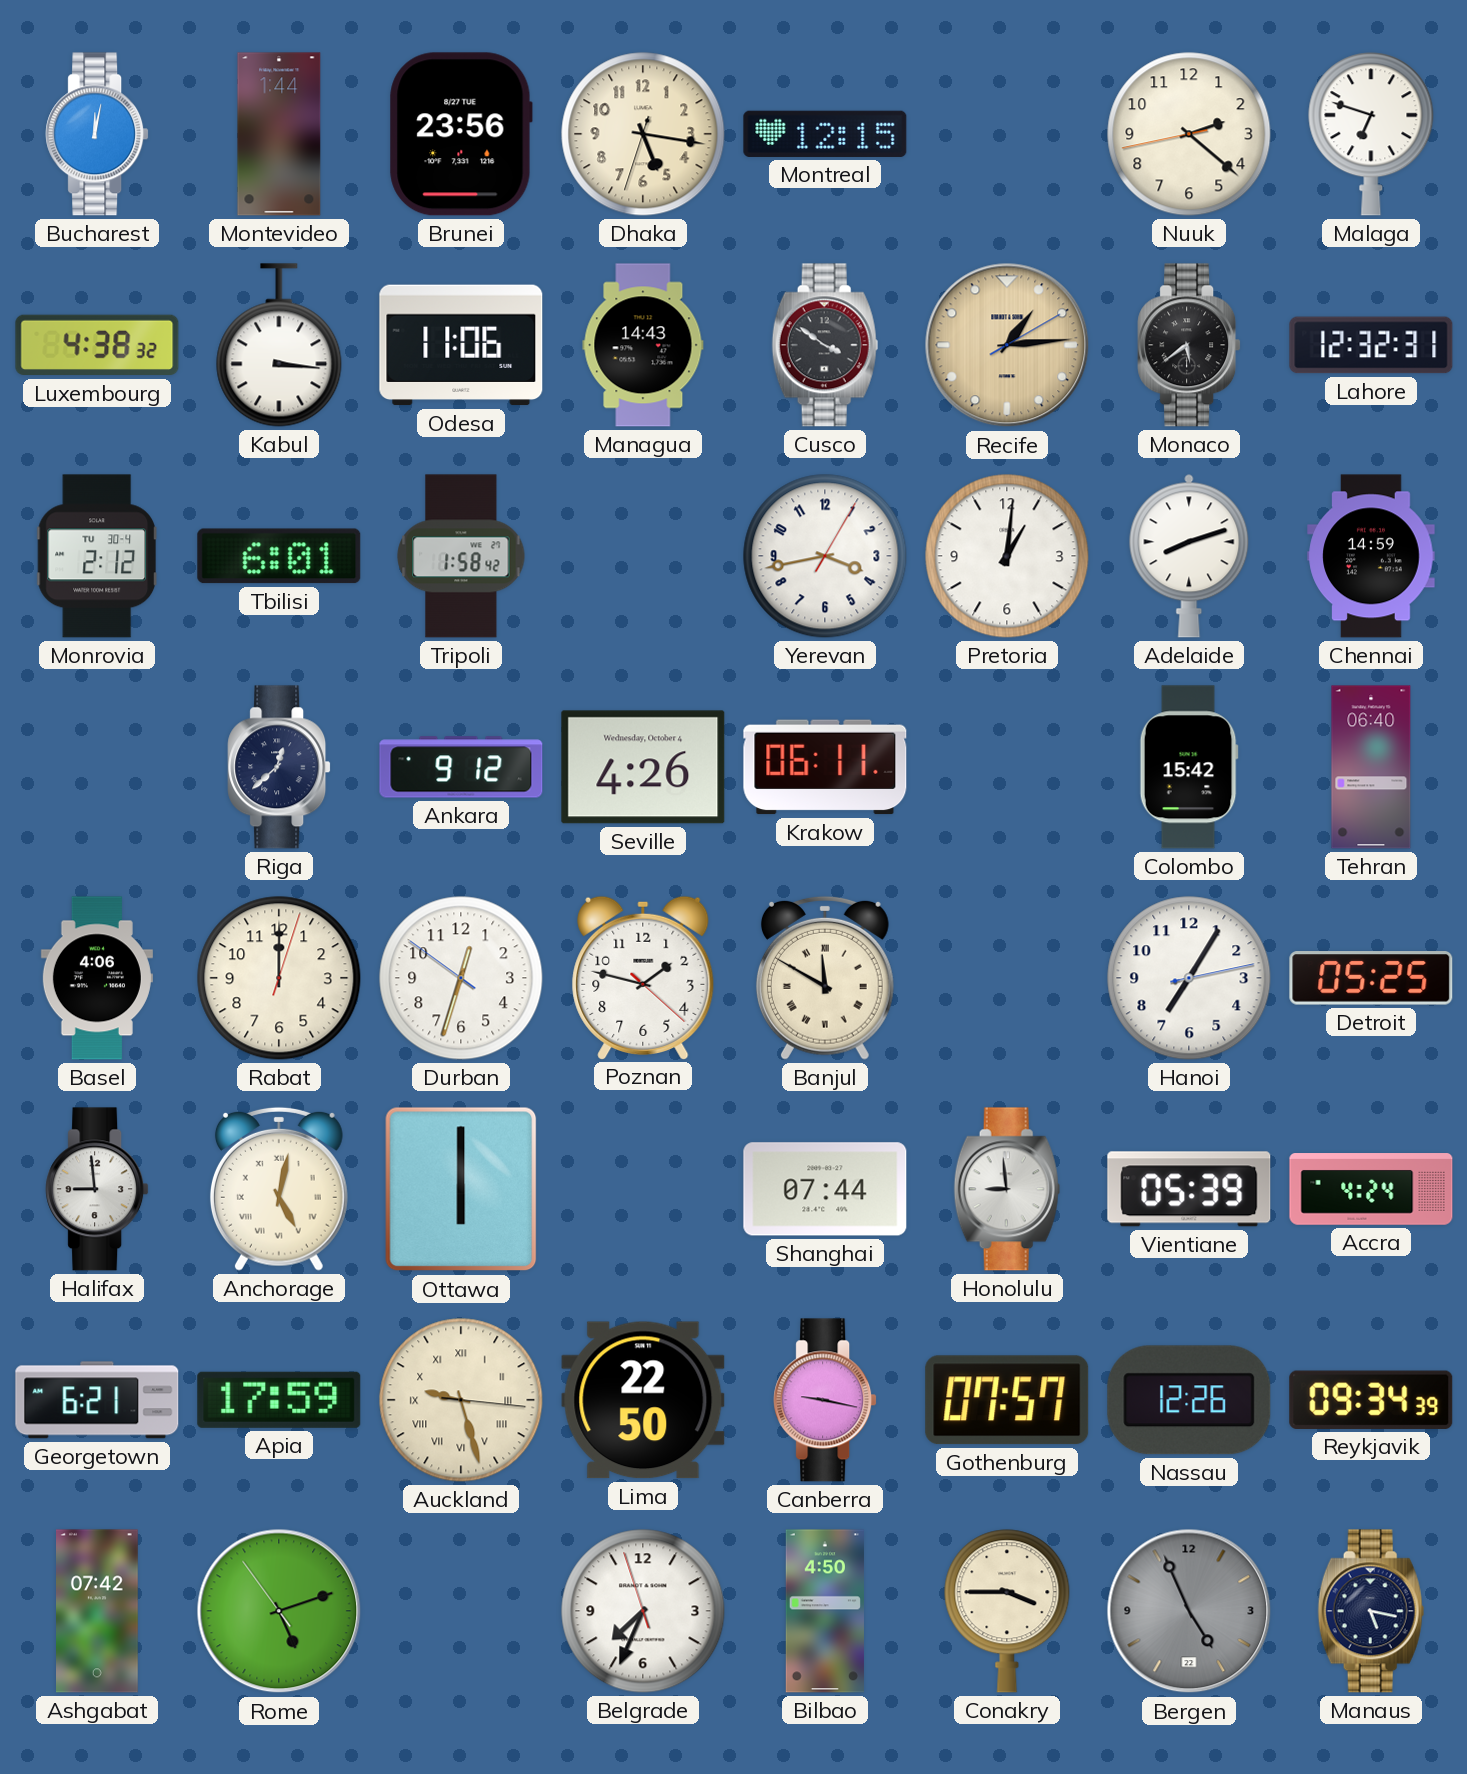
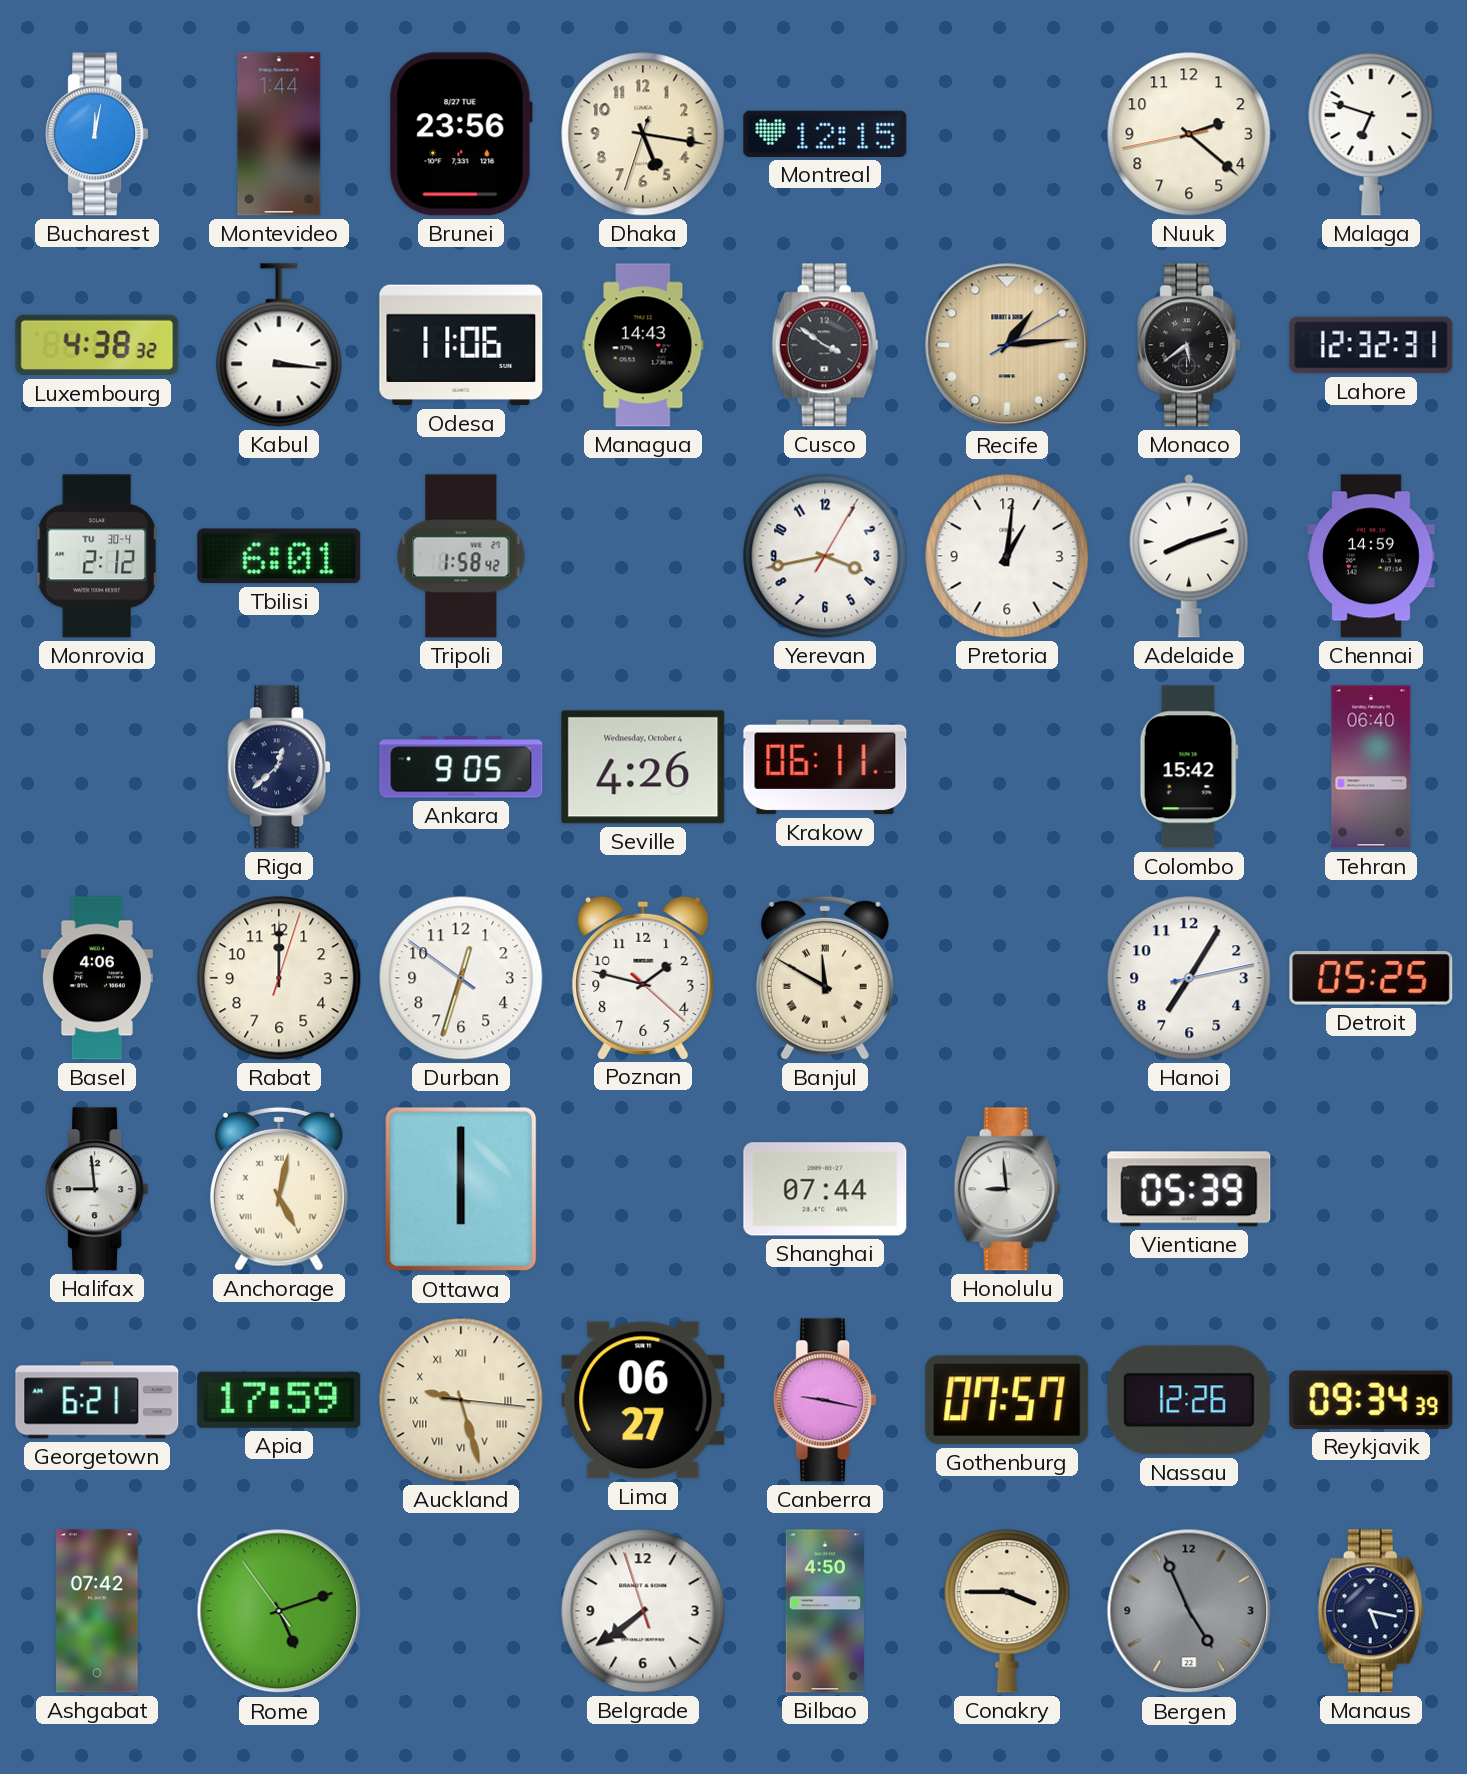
Ankara: 9:12 -> 9:05 (461, 767)
Accra: 4:24 -> none (1371, 1189)
Lima: 22:50 -> 06:27 (643, 1400)
Belgrade: 7:33 -> 7:38 (643, 1611)
